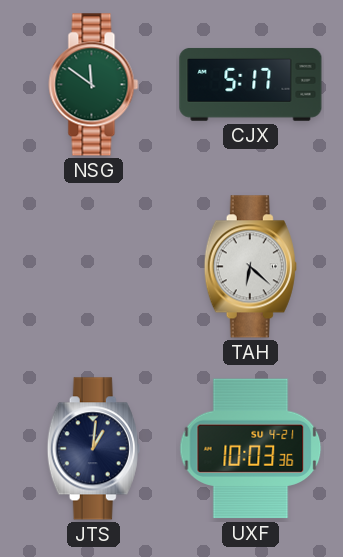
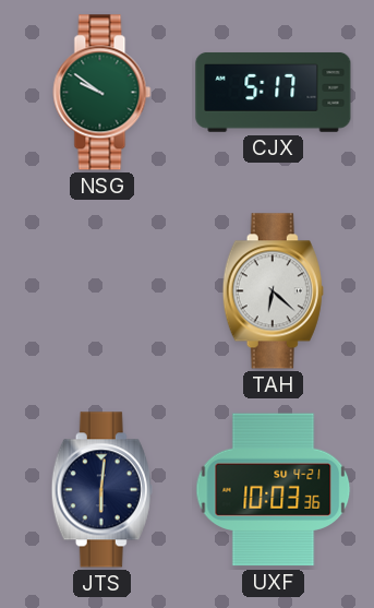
NSG: 11:51 -> 9:51 (102, 93)
JTS: 1:01 -> 6:01 (101, 490)
